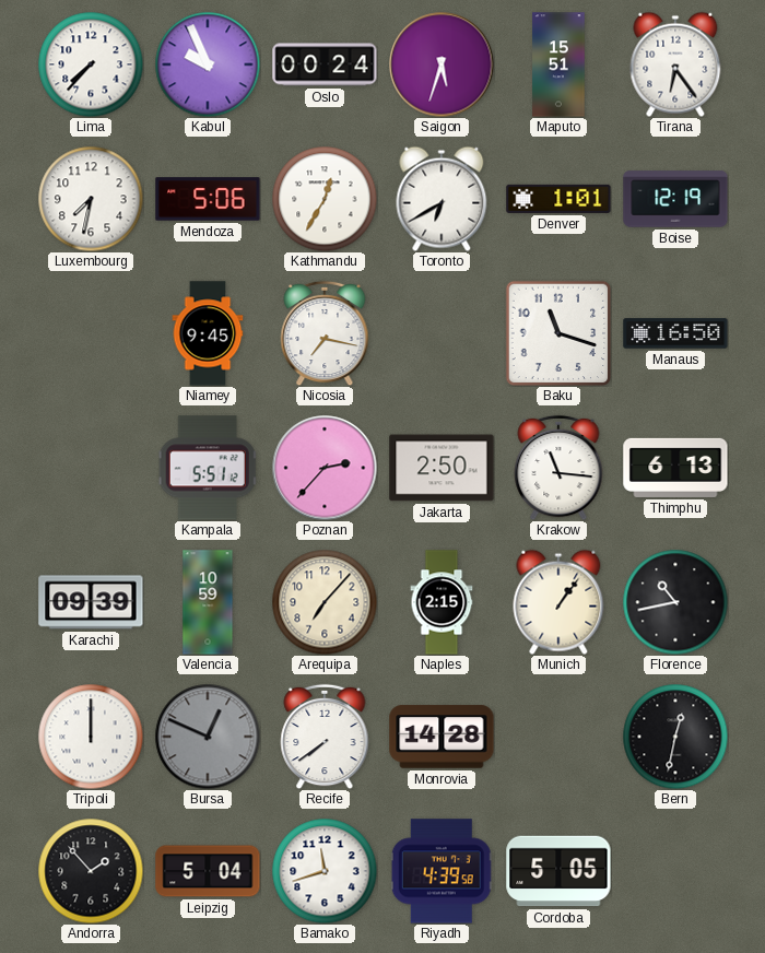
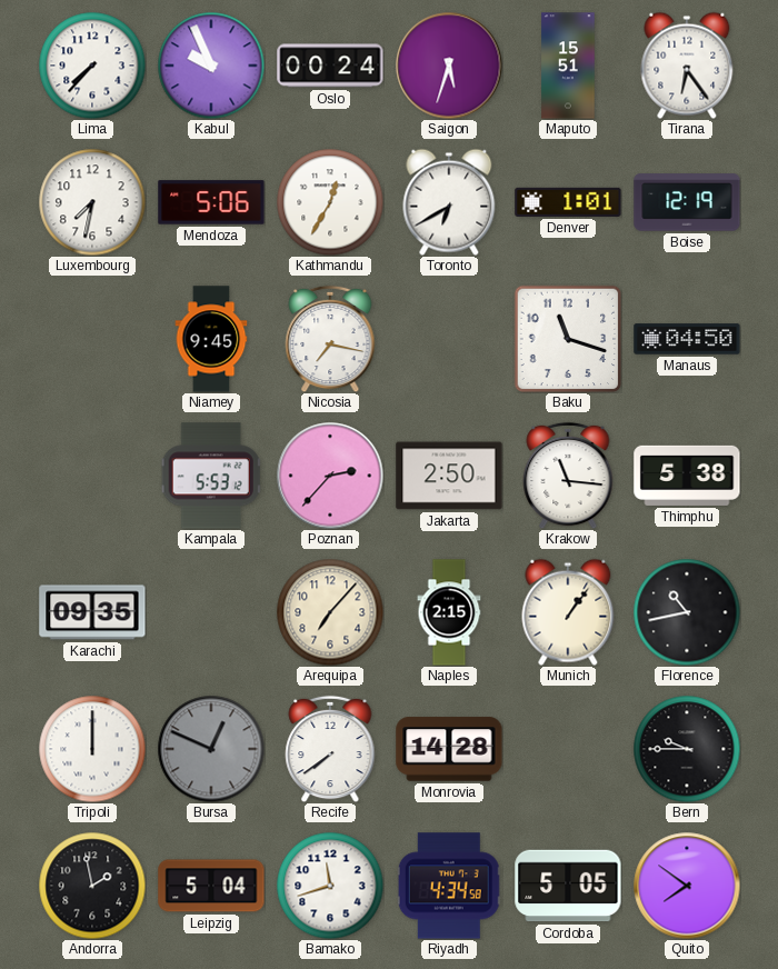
Manaus: 16:50 -> 04:50 (687, 339)
Kampala: 5:51 -> 5:53 (211, 476)
Thimphu: 6:13 -> 5:38 (687, 476)
Karachi: 09:39 -> 09:35 (92, 612)
Valencia: 10:59 -> none (208, 602)
Bern: 12:32 -> 9:45 (687, 749)
Andorra: 1:53 -> 1:58 (92, 886)
Riyadh: 4:39 -> 4:34 (449, 886)
Quito: none -> 7:51 (687, 886)
